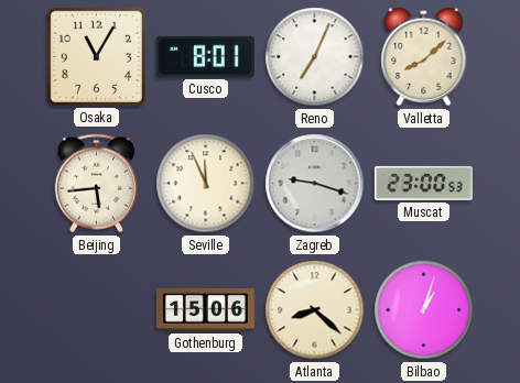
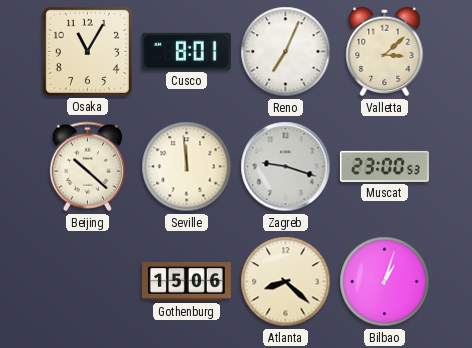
Valletta: 8:08 -> 3:08 (385, 52)
Beijing: 5:44 -> 10:22 (87, 167)
Seville: 11:56 -> 11:59 (187, 167)
